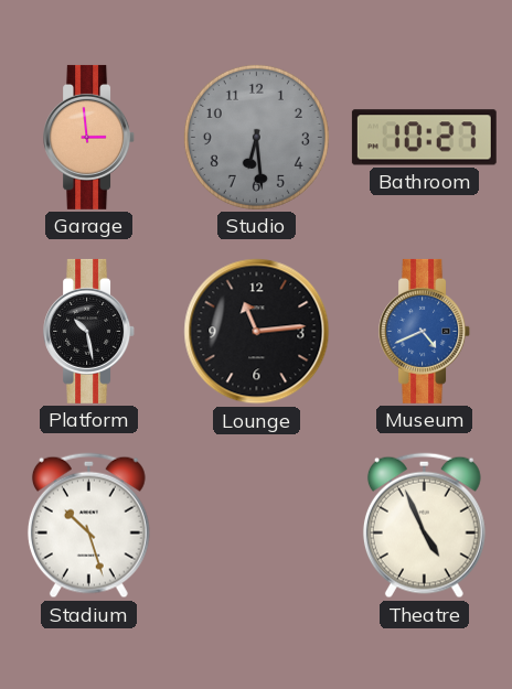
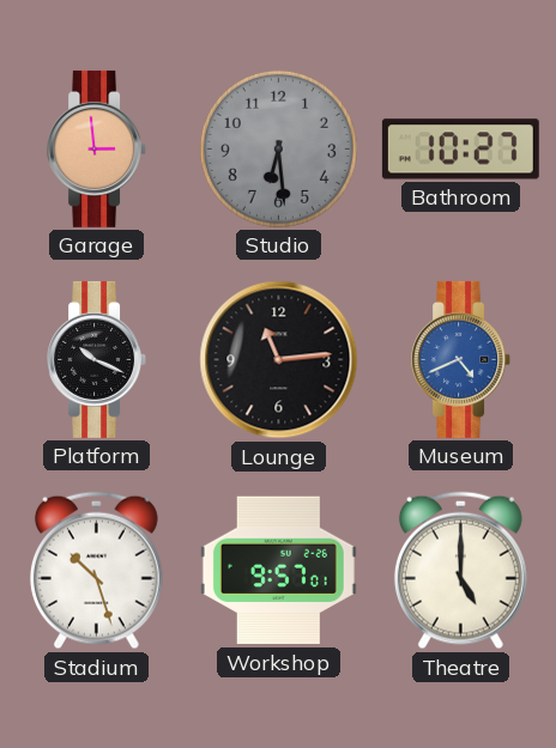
Platform: 10:28 -> 10:19 (97, 359)
Workshop: none -> 9:57 (278, 571)
Theatre: 4:56 -> 5:00 (460, 571)
